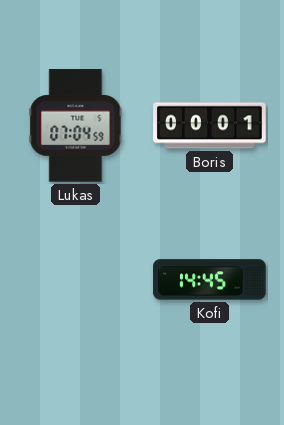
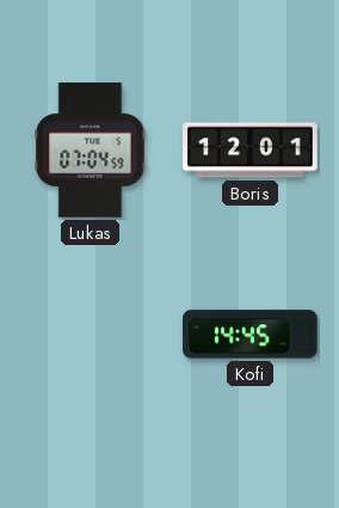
Boris: 00:01 -> 12:01 (251, 151)
